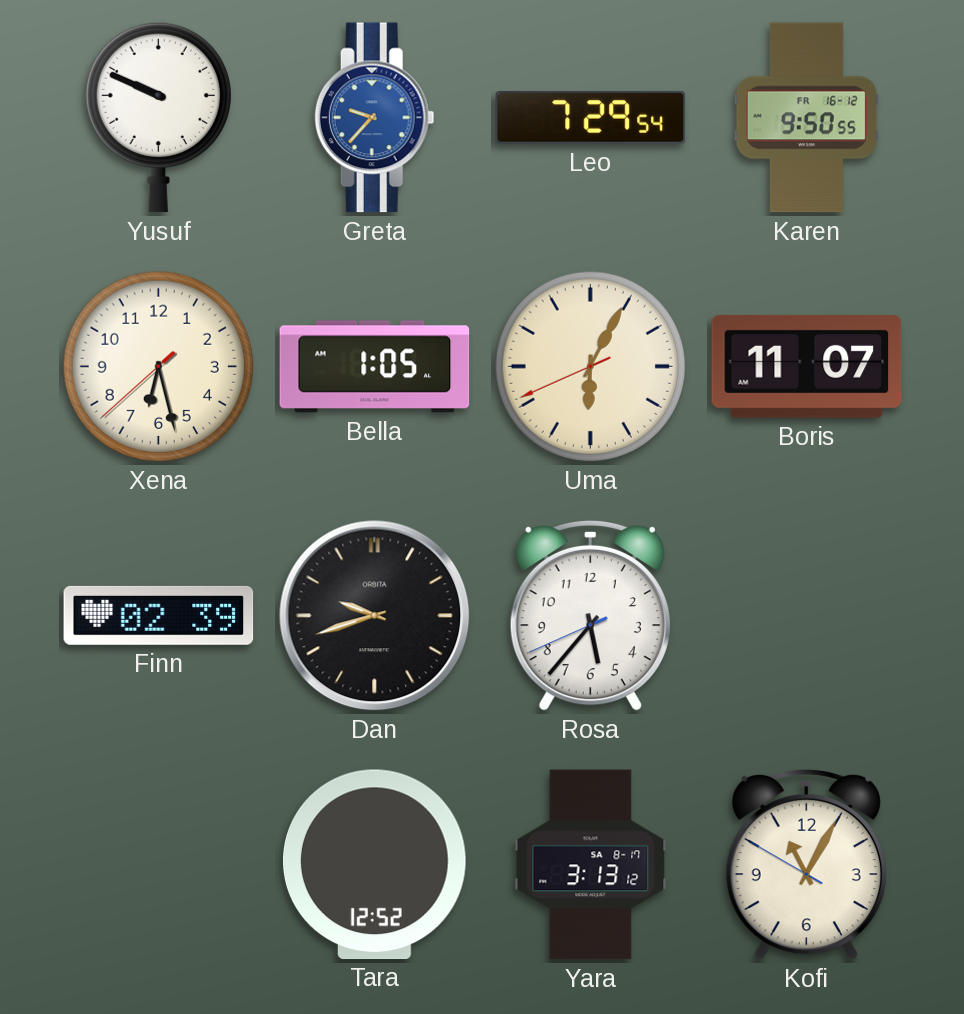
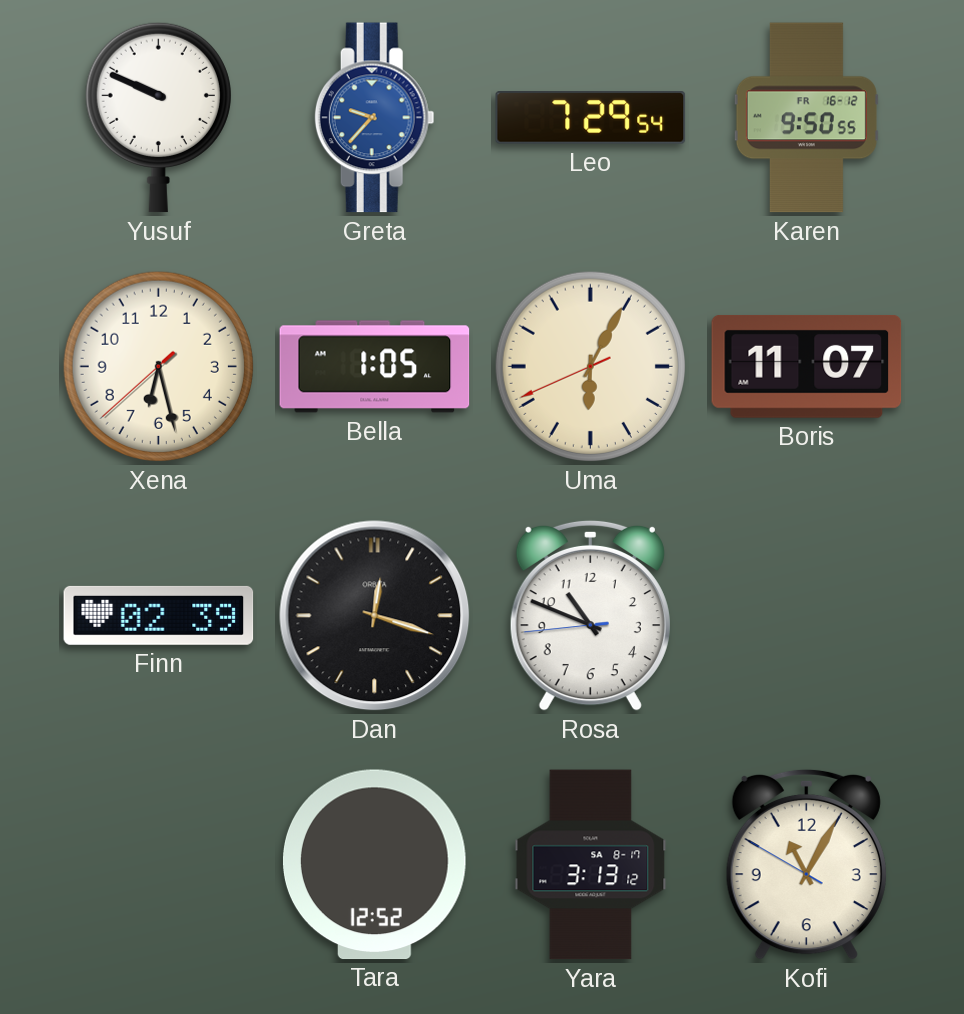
Dan: 9:42 -> 12:18 (375, 616)
Rosa: 5:36 -> 10:48 (590, 615)
